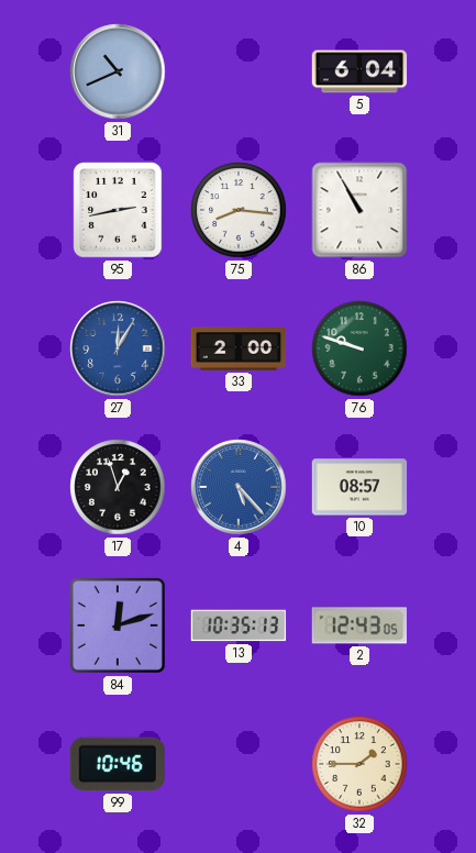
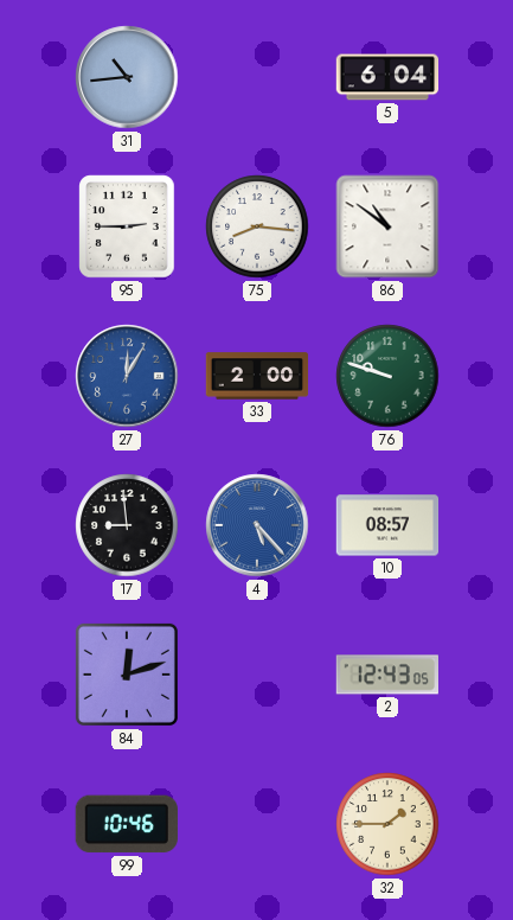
31: 10:41 -> 10:44 (127, 77)
95: 2:43 -> 2:45 (127, 226)
86: 10:55 -> 10:51 (387, 226)
17: 12:57 -> 8:59 (127, 525)
13: 10:35 -> none (239, 625)
